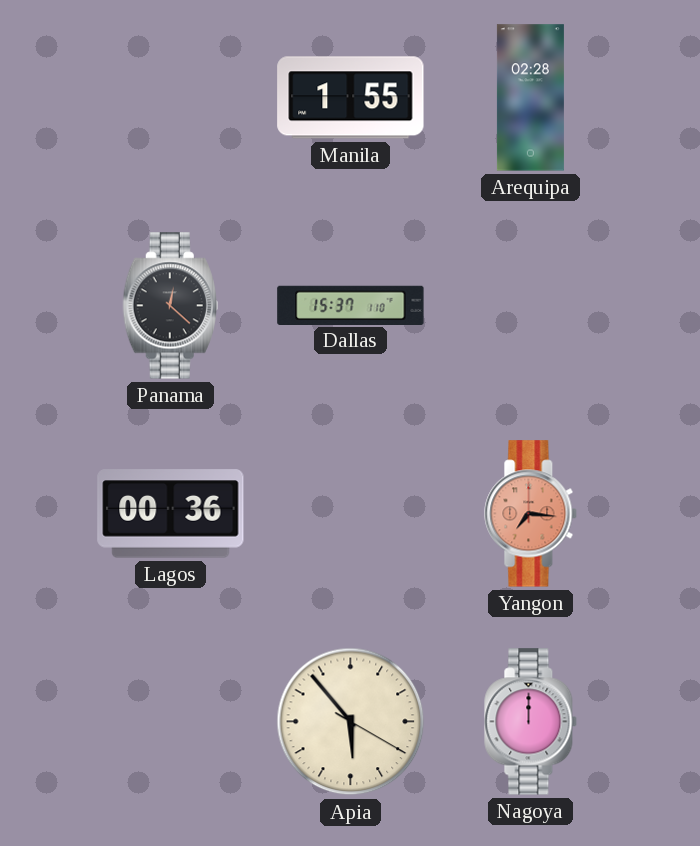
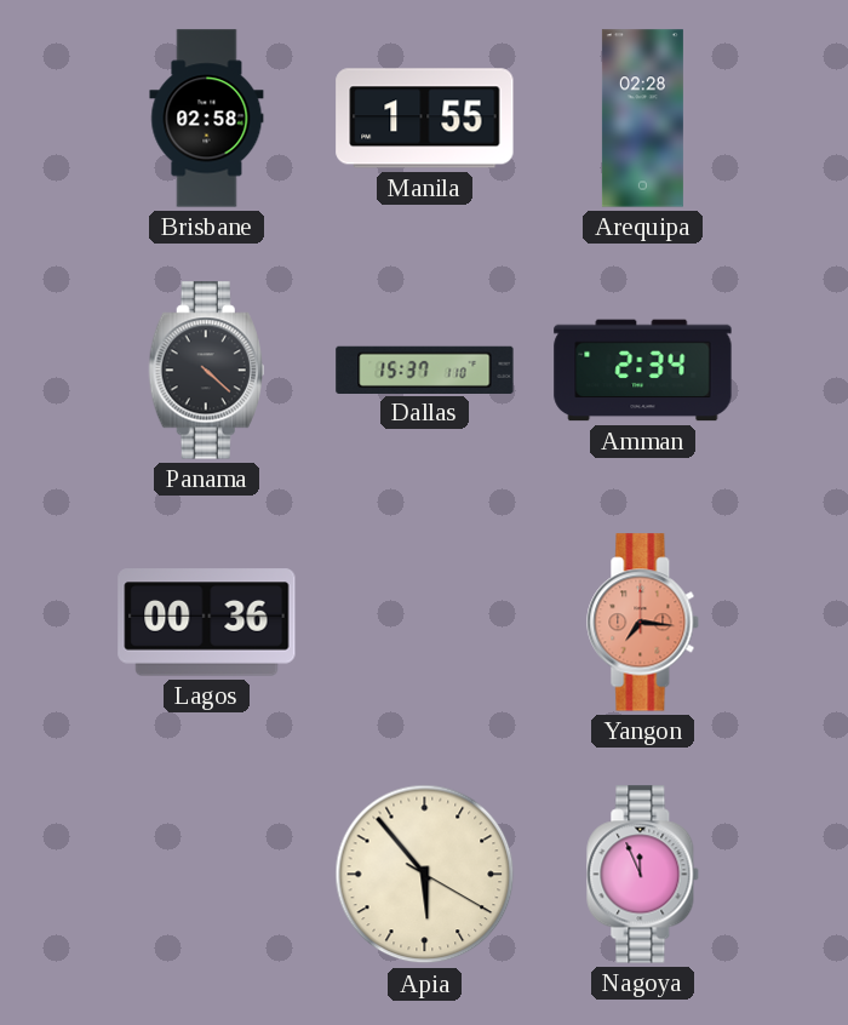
Brisbane: none -> 02:58 (207, 119)
Panama: 12:22 -> 4:22 (206, 371)
Amman: none -> 2:34 (643, 371)
Nagoya: 12:00 -> 11:56 (643, 875)
